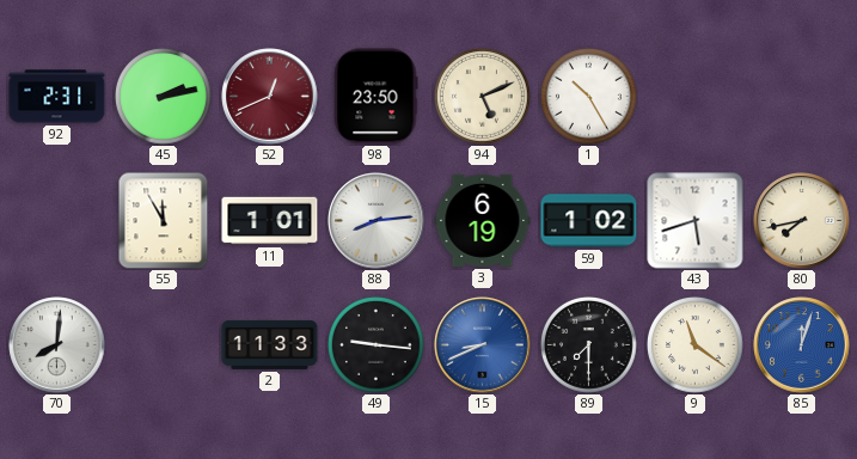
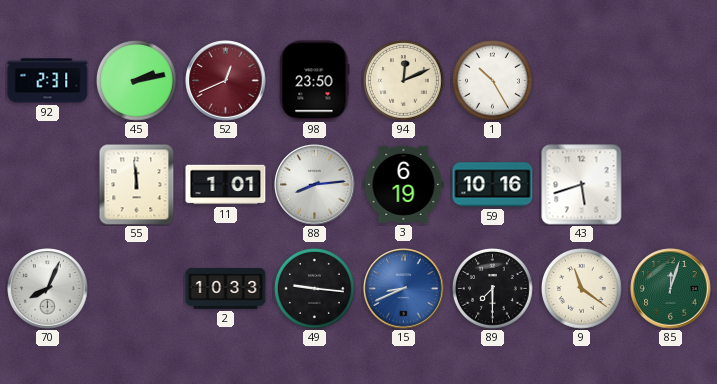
94: 5:11 -> 12:11 (404, 81)
55: 11:55 -> 11:59 (137, 184)
59: 1:02 -> 10:16 (493, 185)
80: 7:43 -> none (802, 221)
70: 8:01 -> 8:04 (48, 289)
2: 11:33 -> 10:33 (226, 288)
85 dial: blue -> green (671, 289)
